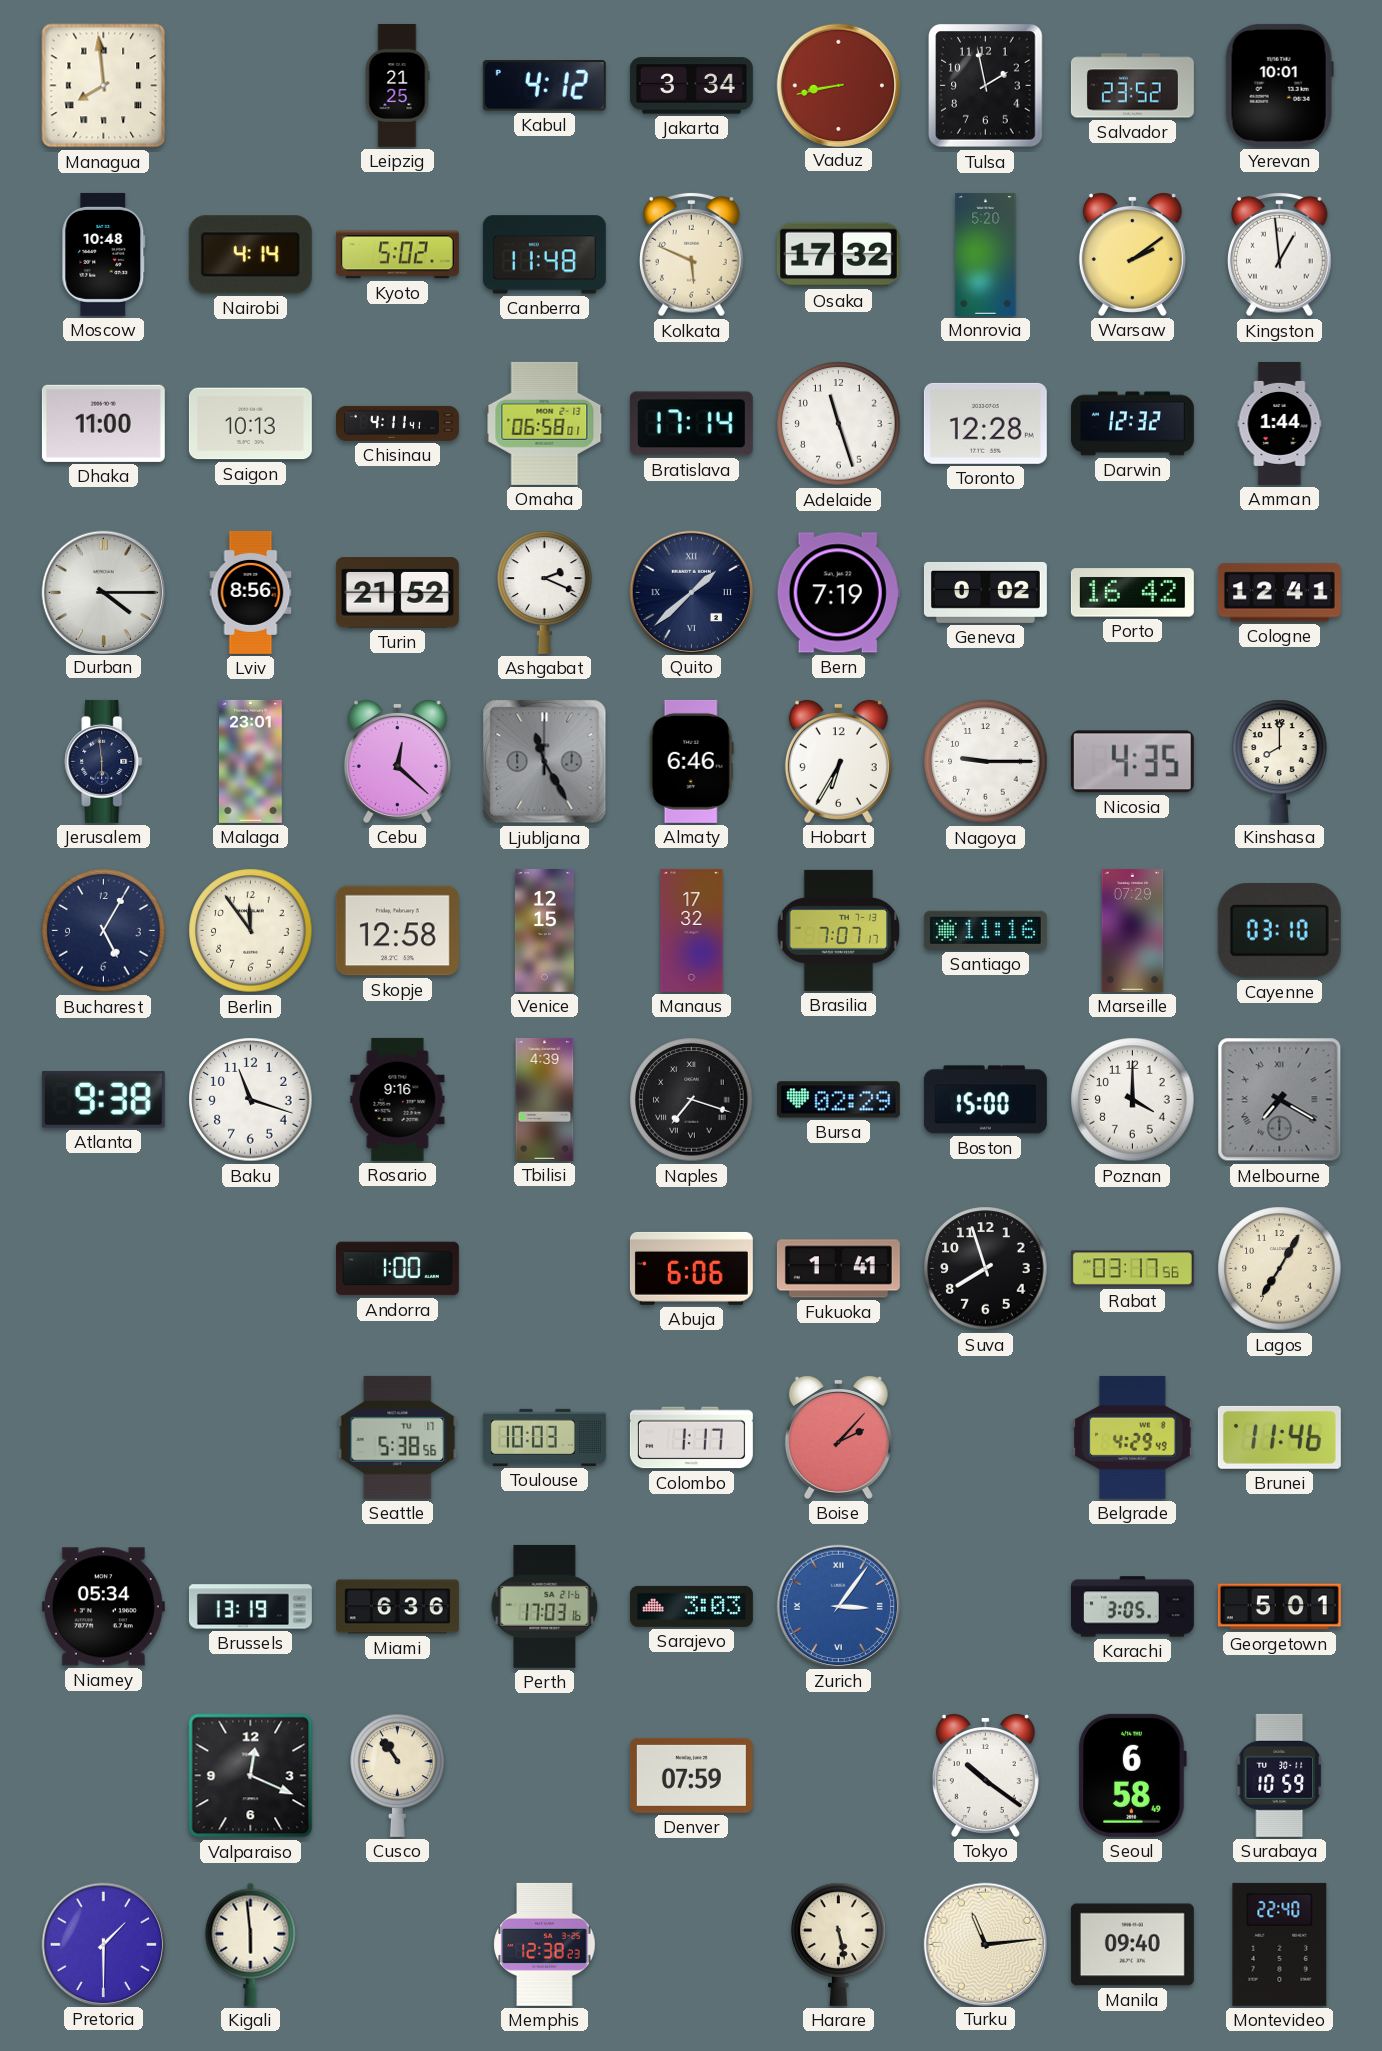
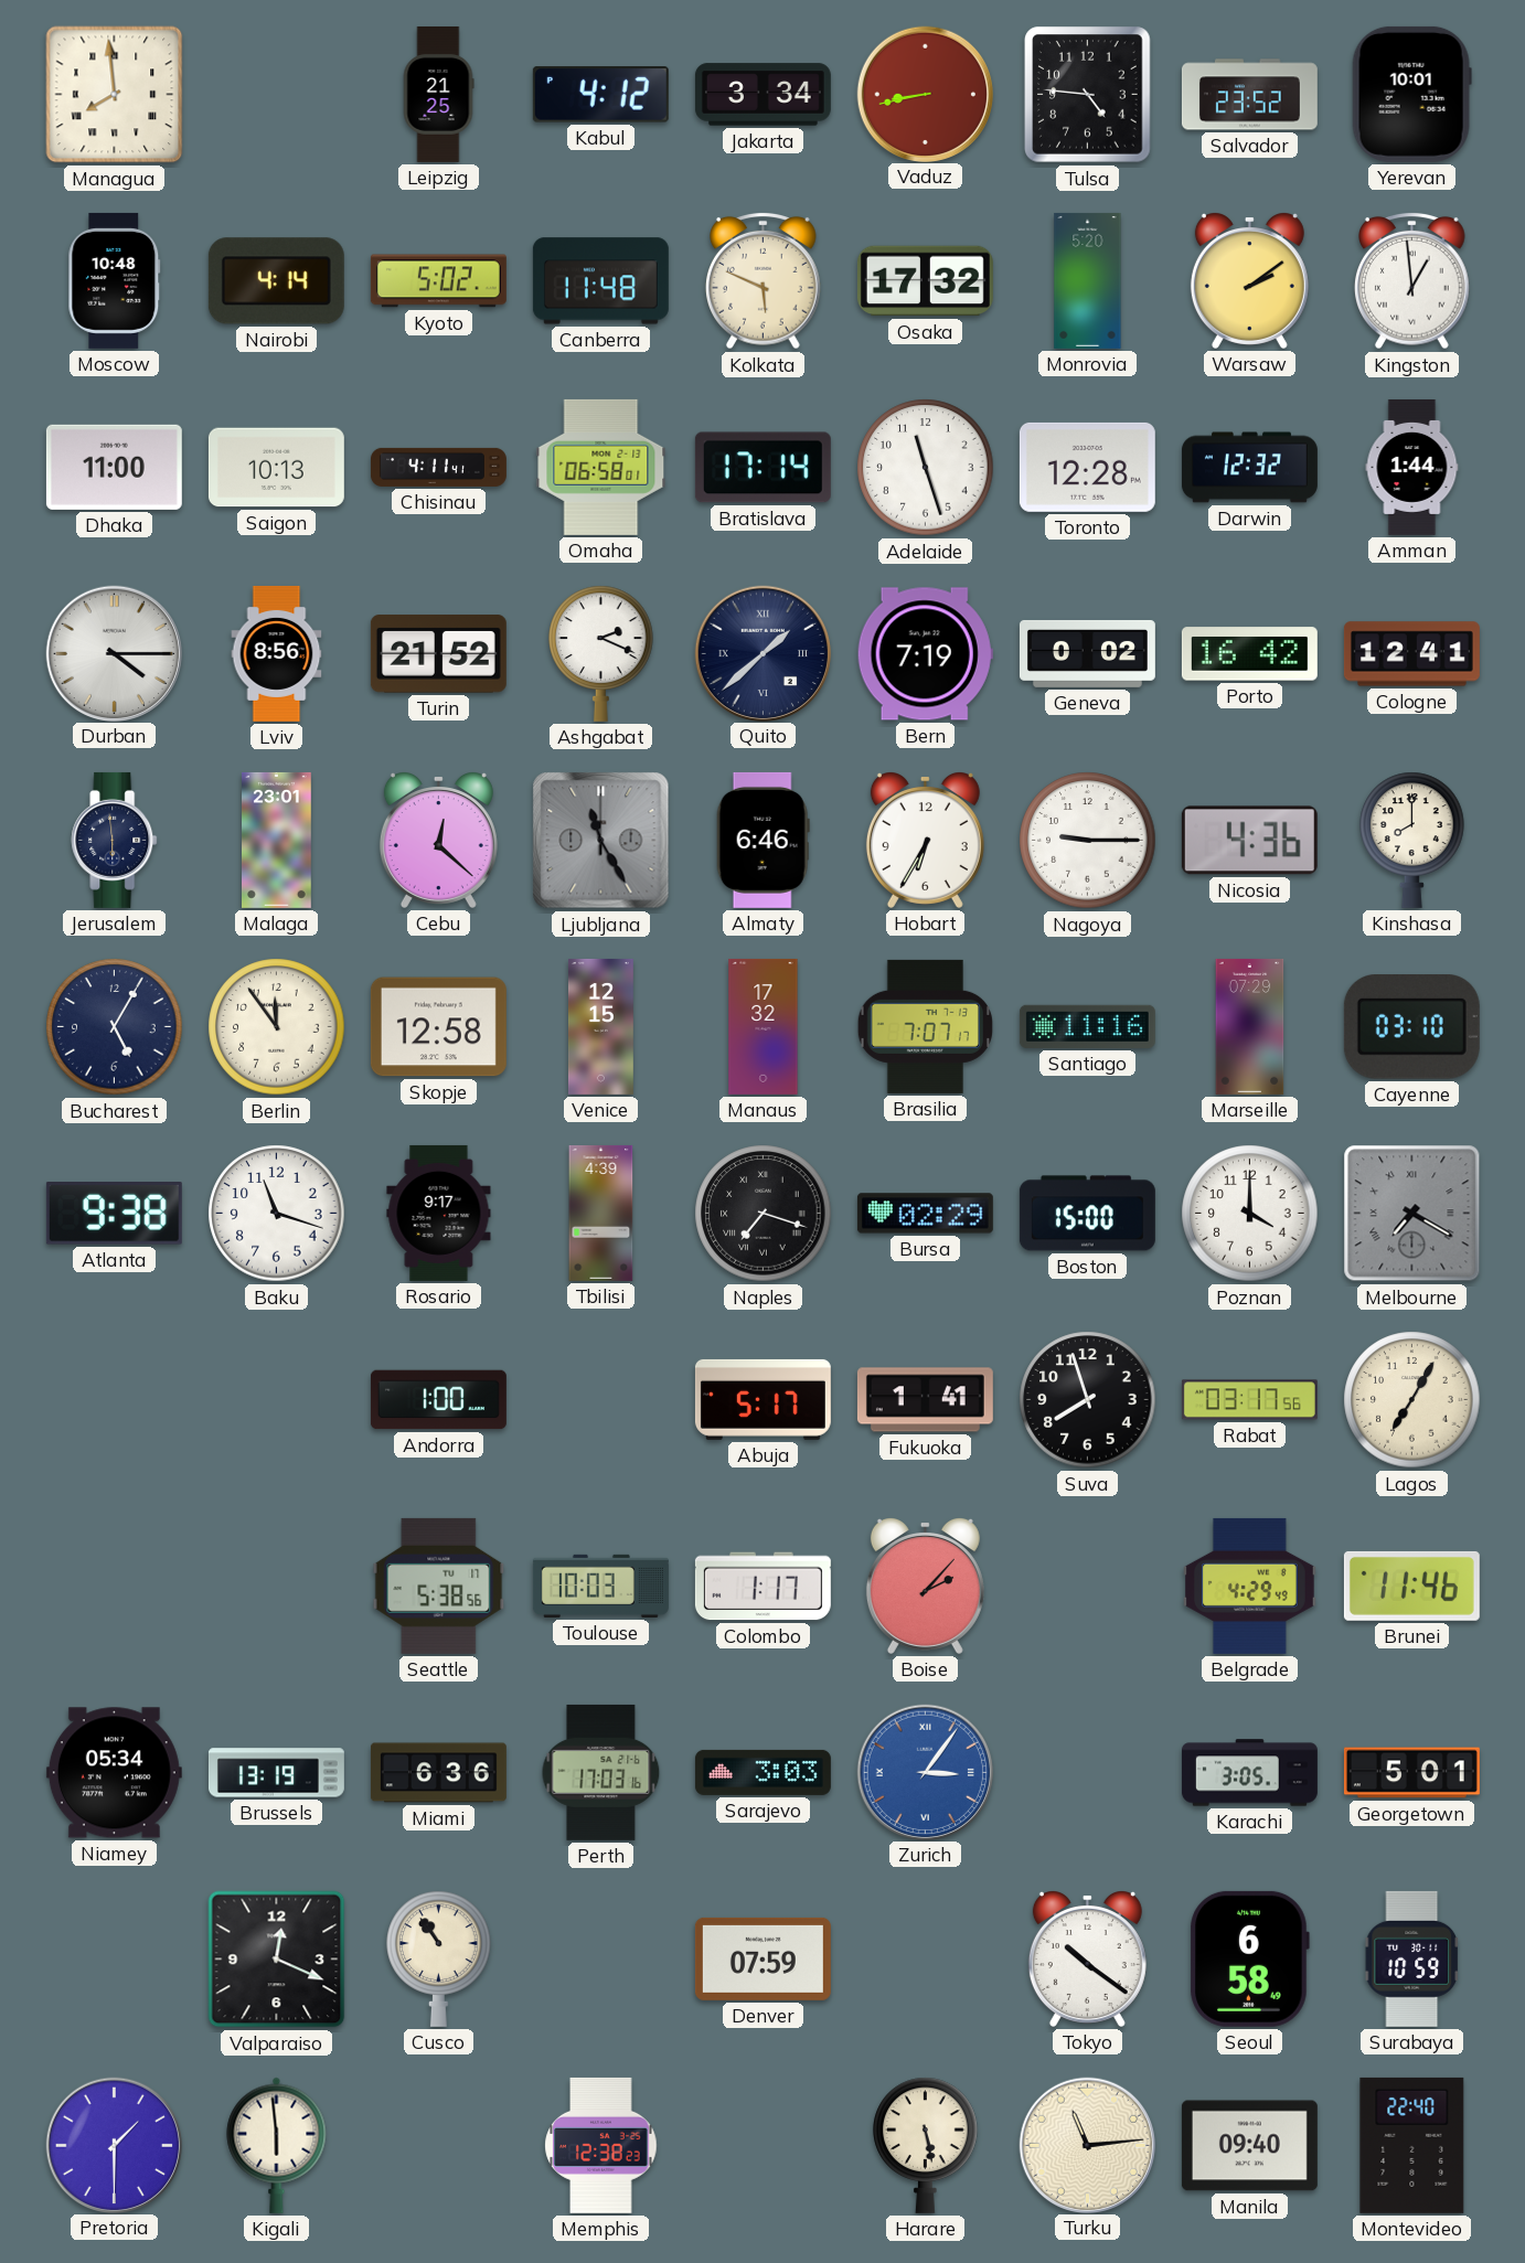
Tulsa: 1:58 -> 4:46 (1088, 95)
Nicosia: 4:35 -> 4:36 (1249, 841)
Rosario: 9:16 -> 9:17 (439, 1213)
Abuja: 6:06 -> 5:17 (762, 1399)
